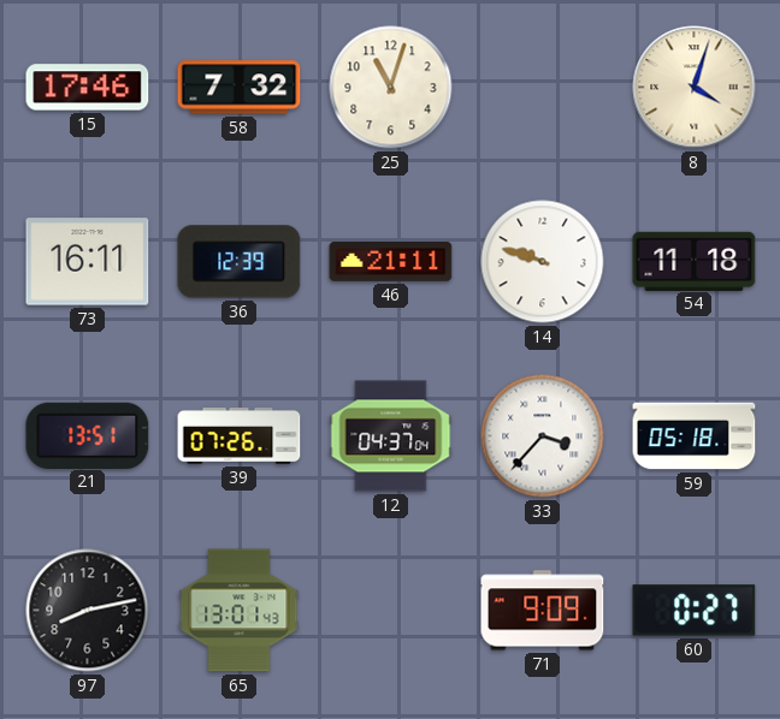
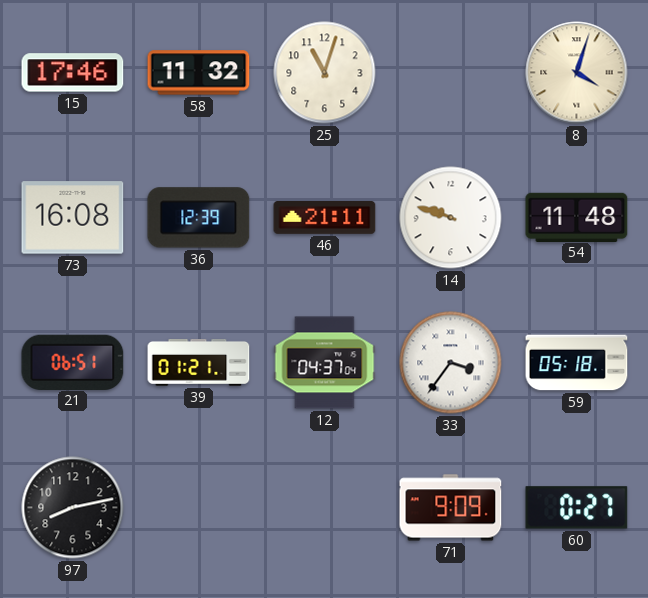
58: 7:32 -> 11:32 (199, 73)
73: 16:11 -> 16:08 (73, 218)
54: 11:18 -> 11:48 (577, 217)
21: 13:51 -> 06:51 (73, 362)
39: 07:26 -> 01:21 (199, 363)
33: 3:37 -> 3:36 (451, 363)
65: 13:01 -> none (240, 611)
